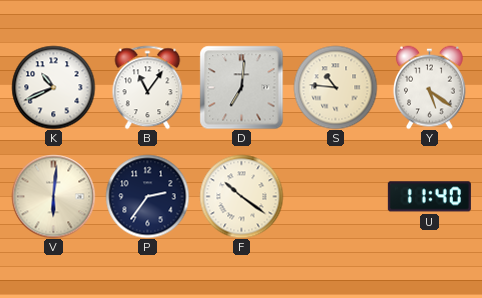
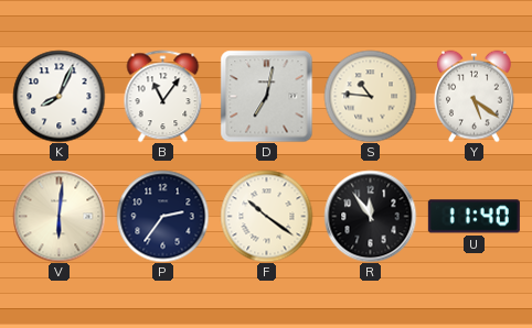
K: 10:41 -> 8:04 (58, 96)
D: 7:01 -> 7:02 (266, 96)
R: none -> 11:54 (370, 216)
